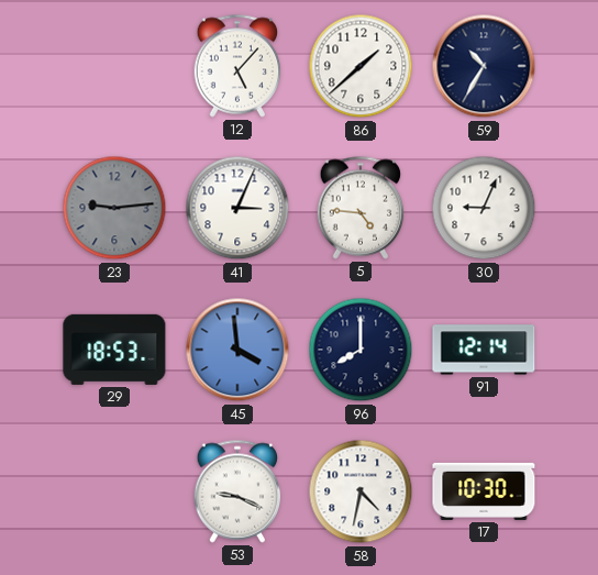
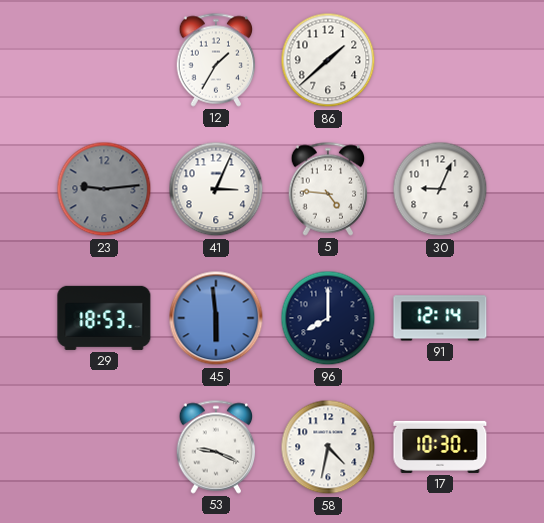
12: 5:07 -> 1:35 (216, 60)
59: 10:35 -> none (484, 66)
45: 3:59 -> 5:59 (216, 318)
